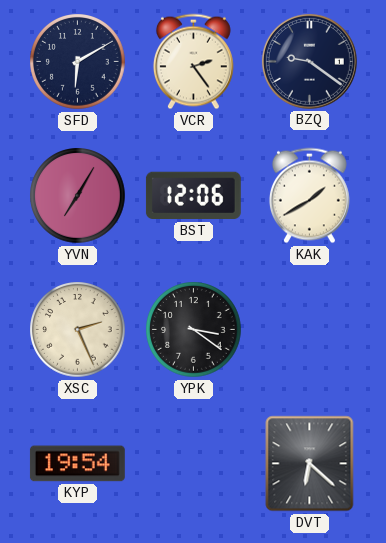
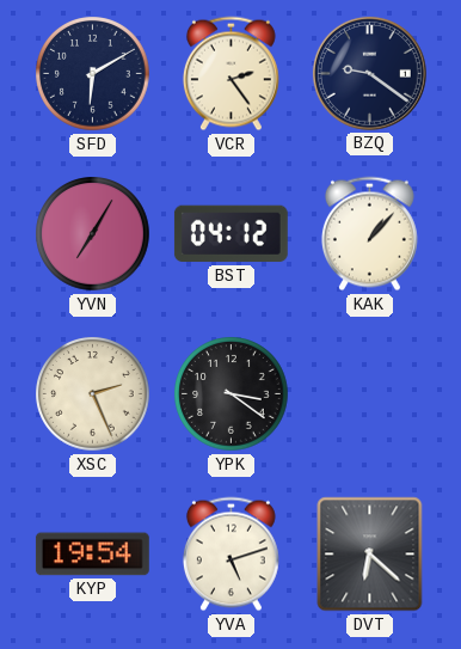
BST: 12:06 -> 04:12 (230, 234)
KAK: 1:40 -> 1:07 (369, 234)
YVA: none -> 5:12 (230, 555)
